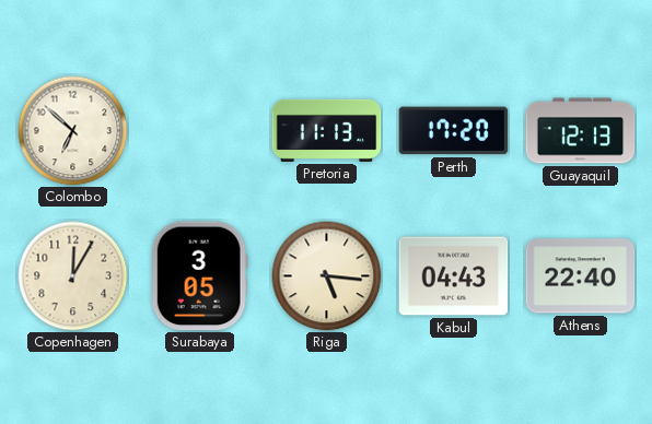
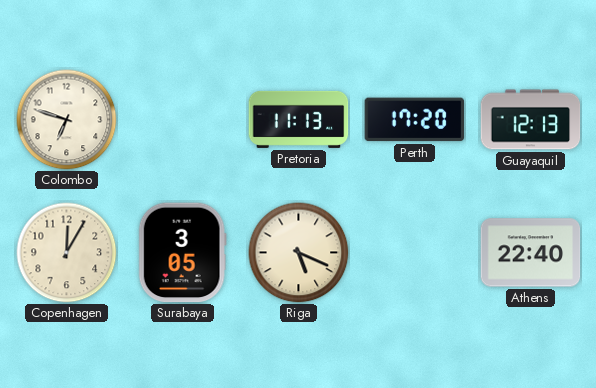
Colombo: 6:52 -> 6:48 (67, 120)
Riga: 5:16 -> 5:19 (299, 253)
Kabul: 04:43 -> none (454, 276)
